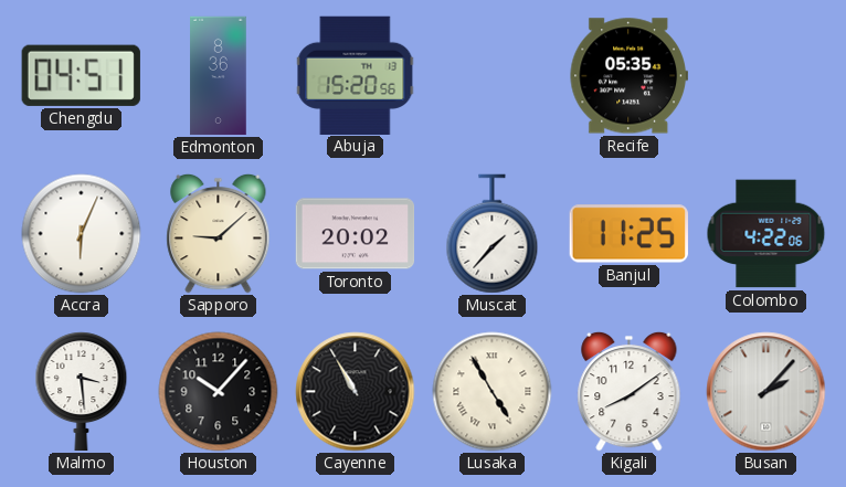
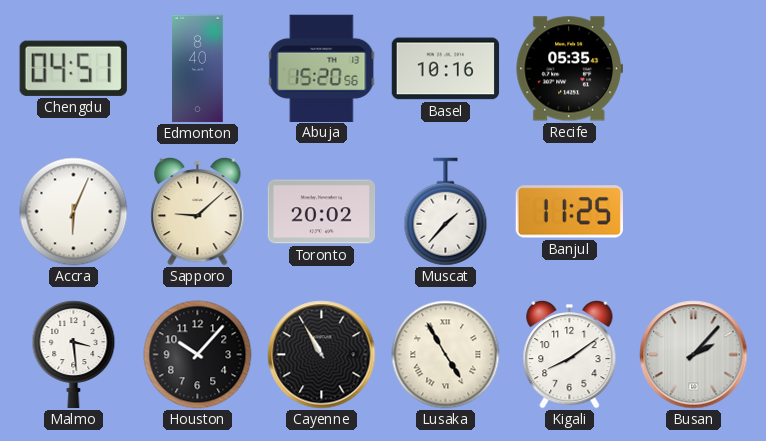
Edmonton: 8:36 -> 8:40 (198, 69)
Basel: none -> 10:16 (446, 69)
Colombo: 4:22 -> none (766, 234)
